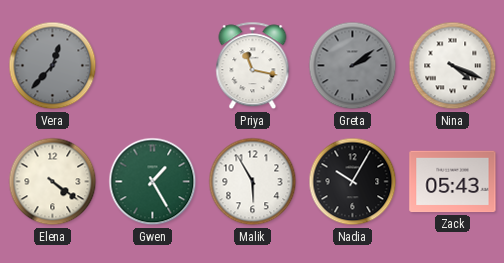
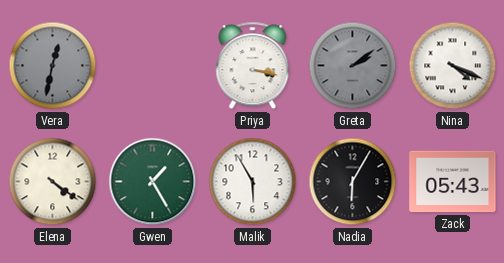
Vera: 12:37 -> 12:32 (53, 66)
Priya: 11:17 -> 3:17 (253, 66)
Nadia: 10:05 -> 6:05 (353, 182)
